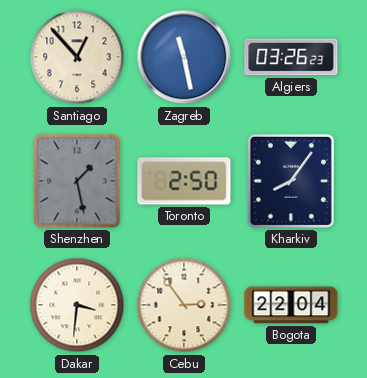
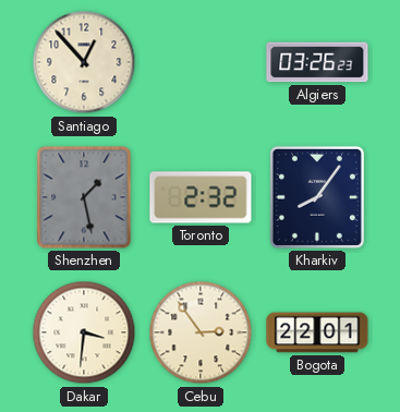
Zagreb: 11:28 -> none (184, 57)
Toronto: 2:50 -> 2:32 (201, 197)
Bogota: 22:04 -> 22:01 (317, 332)
